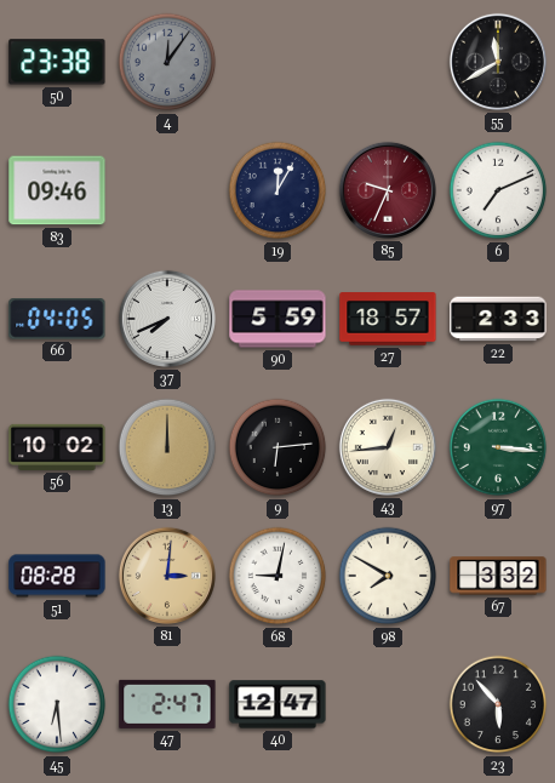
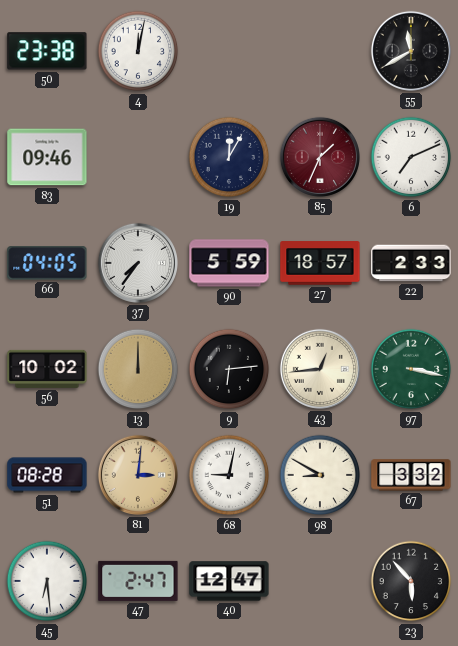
4: 12:06 -> 12:02 (138, 51)
4 dial: grey -> white (138, 51)
85: 9:34 -> 1:34 (320, 157)
37: 7:41 -> 7:36 (138, 263)
97: 3:16 -> 3:17 (411, 369)
98: 7:50 -> 8:50 (320, 475)
